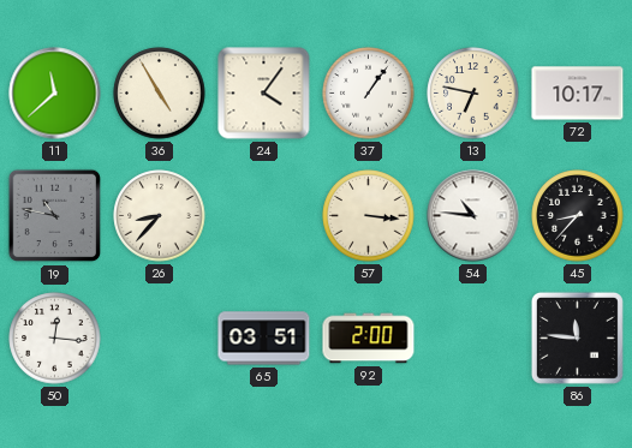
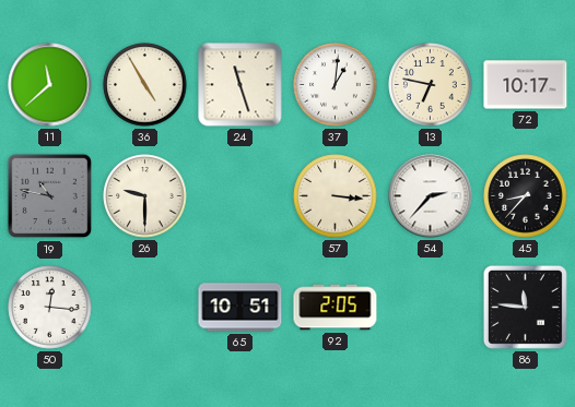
24: 4:06 -> 11:27 (240, 85)
37: 1:06 -> 1:01 (336, 85)
26: 8:37 -> 9:30 (145, 196)
54: 10:46 -> 2:37 (431, 196)
65: 03:51 -> 10:51 (240, 308)
92: 2:00 -> 2:05 (336, 308)
